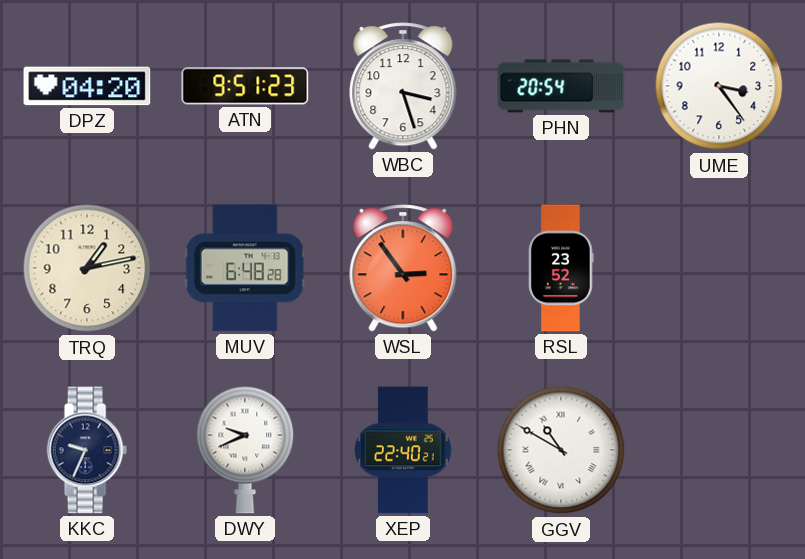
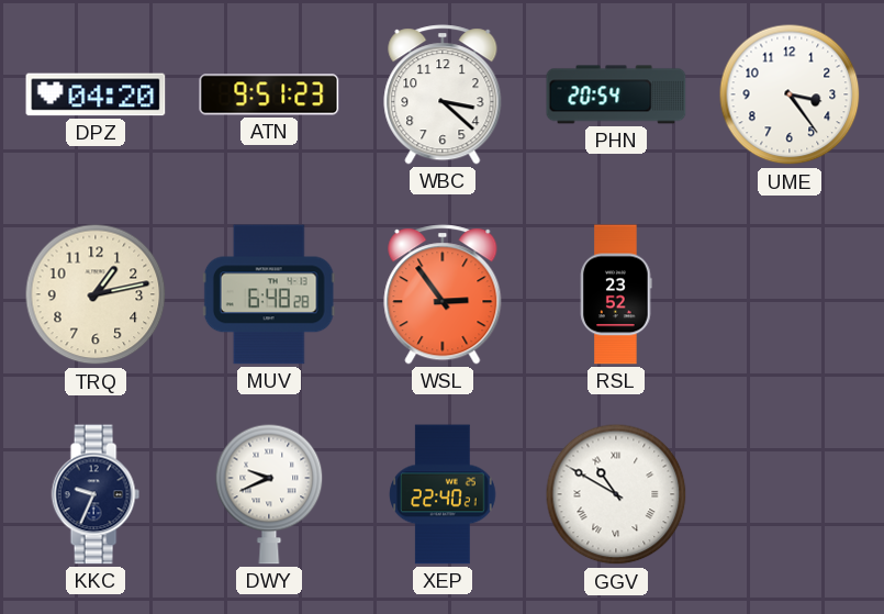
WBC: 3:27 -> 3:22 (443, 94)
